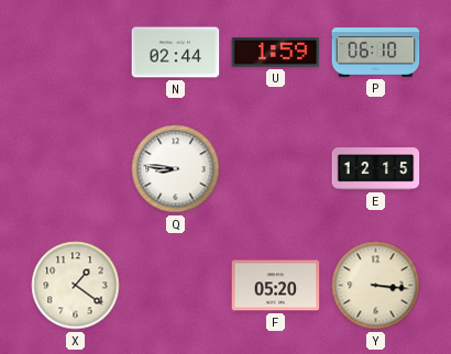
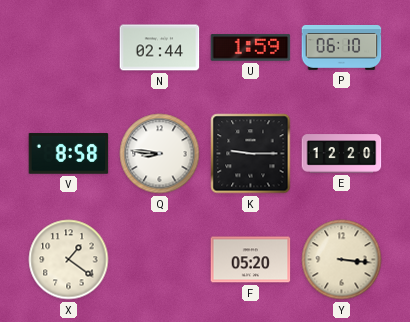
V: none -> 8:58 (69, 154)
K: none -> 9:15 (251, 154)
E: 12:15 -> 12:20 (342, 154)
